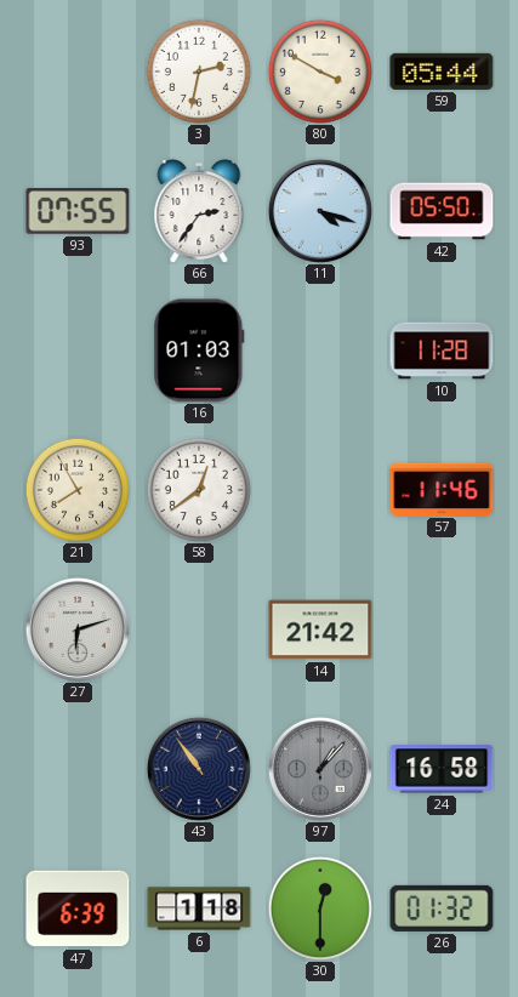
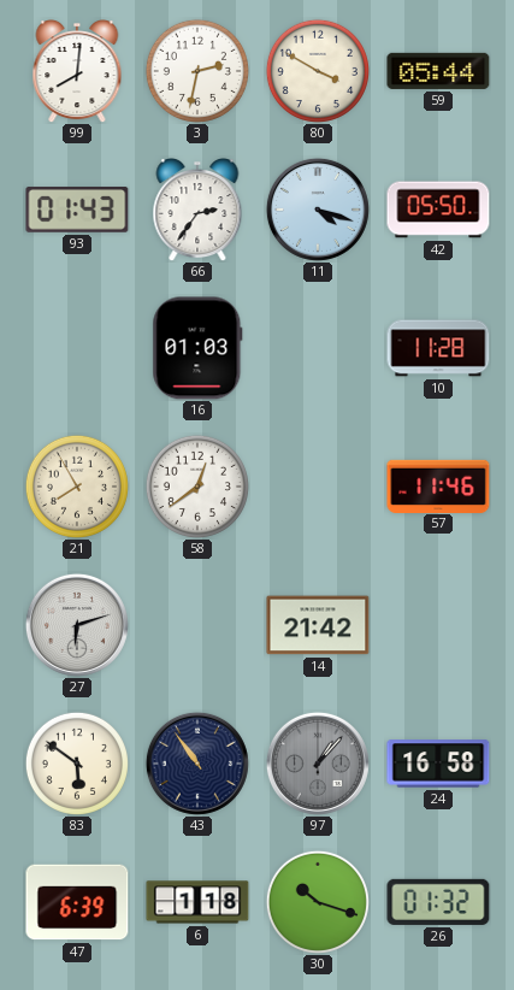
99: none -> 8:01 (77, 72)
93: 07:55 -> 01:43 (77, 210)
83: none -> 5:51 (77, 764)
30: 12:30 -> 10:18 (318, 902)
